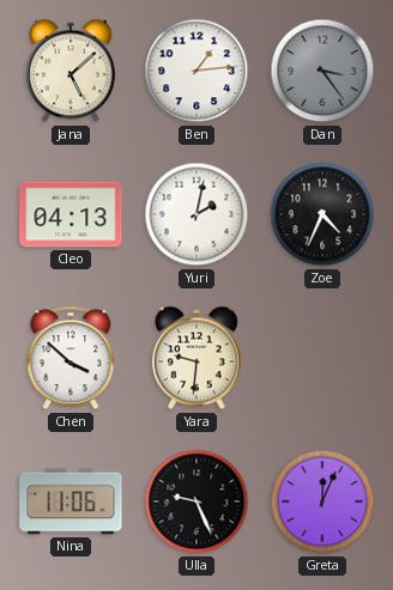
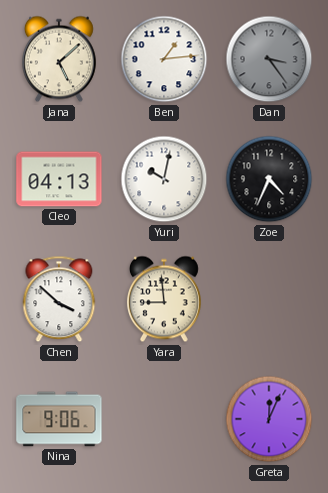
Yuri: 2:02 -> 10:02 (164, 179)
Yara: 9:31 -> 8:59 (164, 299)
Nina: 11:06 -> 9:06 (59, 419)
Ulla: 9:26 -> none (196, 501)
